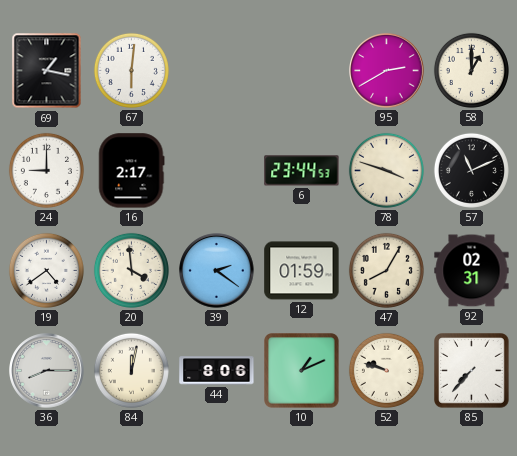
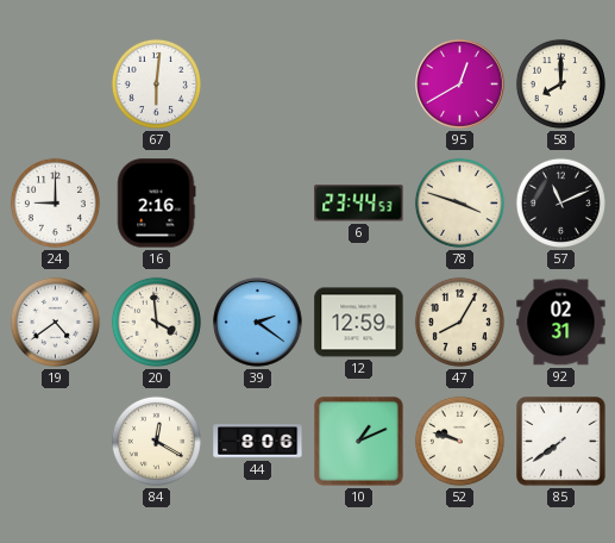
69: 1:17 -> none (47, 71)
95: 2:40 -> 12:40 (460, 85)
58: 1:00 -> 8:00 (560, 83)
16: 2:17 -> 2:16 (157, 204)
12: 01:59 -> 12:59 (359, 323)
36: 8:15 -> none (47, 371)
84: 12:02 -> 12:20 (156, 441)
85: 7:37 -> 7:39 (561, 442)
